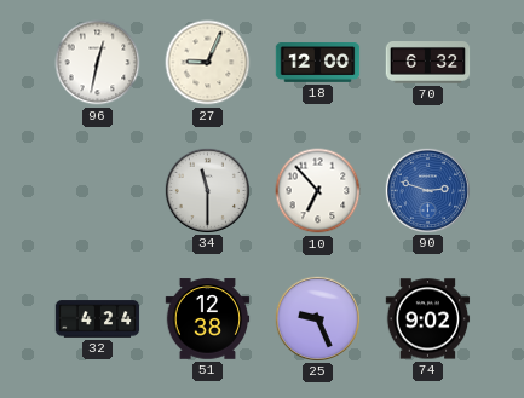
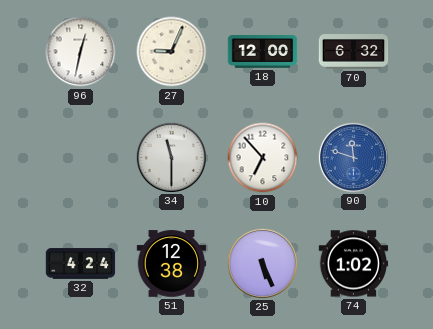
90: 2:48 -> 11:48 (353, 157)
25: 9:26 -> 5:26 (262, 263)
74: 9:02 -> 1:02 (354, 264)
